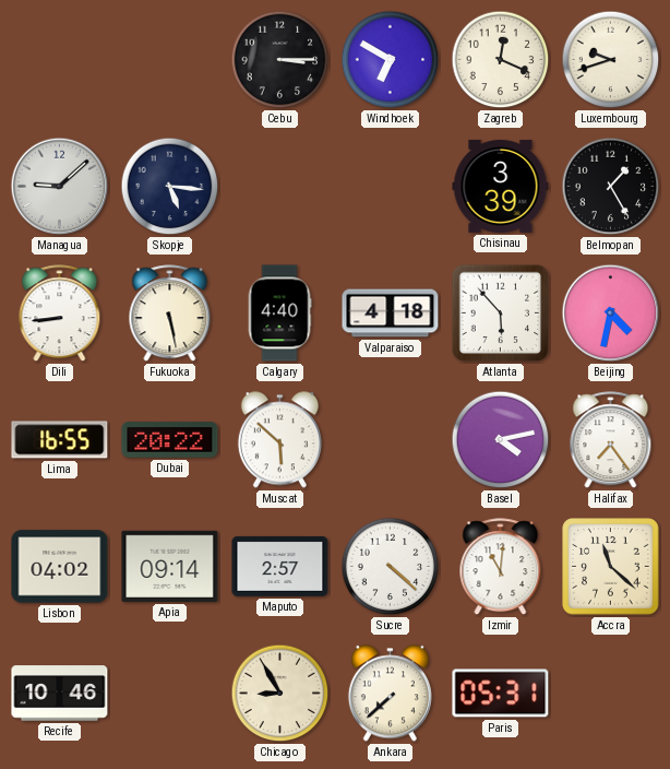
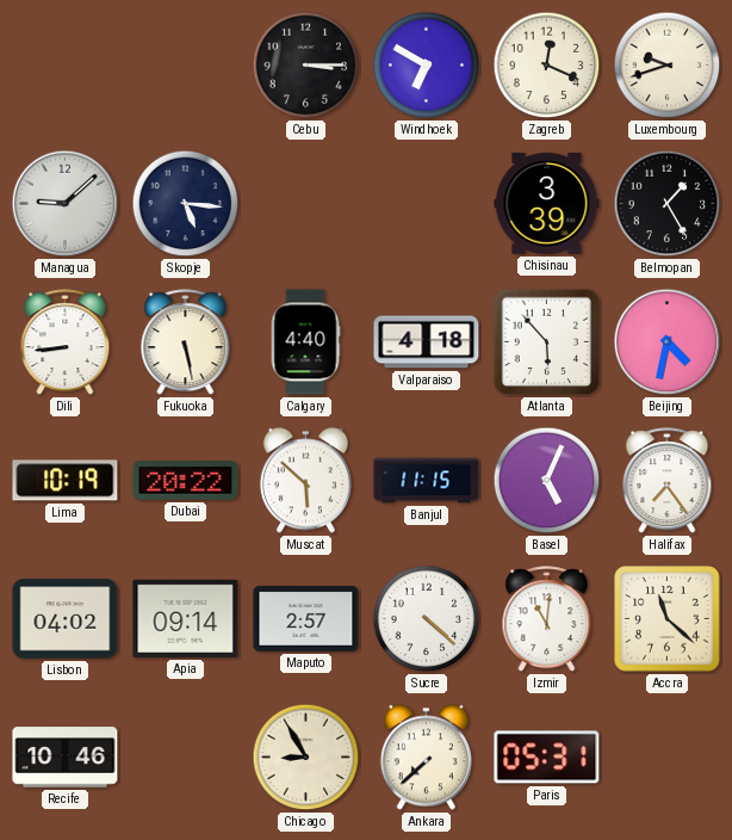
Lima: 16:55 -> 10:19 (66, 481)
Banjul: none -> 11:15 (427, 481)
Basel: 4:13 -> 5:04 (547, 481)
